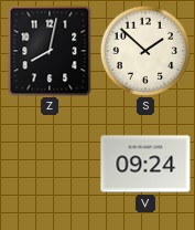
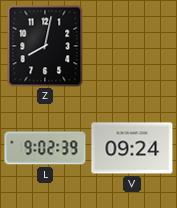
S: 1:52 -> none (145, 51)
L: none -> 9:02 (45, 148)
